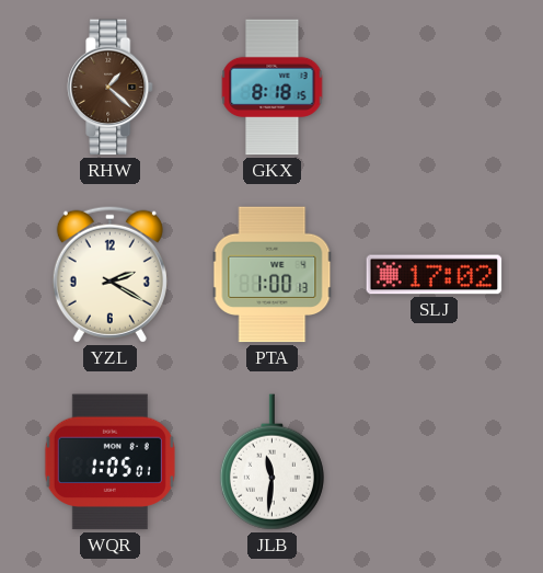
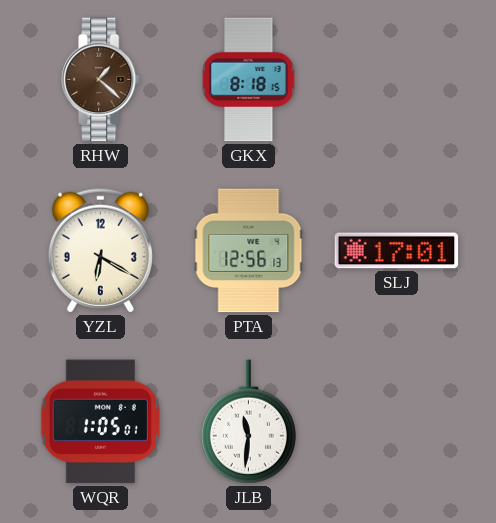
YZL: 2:20 -> 6:20 (100, 250)
PTA: 1:00 -> 12:56 (249, 251)
SLJ: 17:02 -> 17:01 (397, 251)
